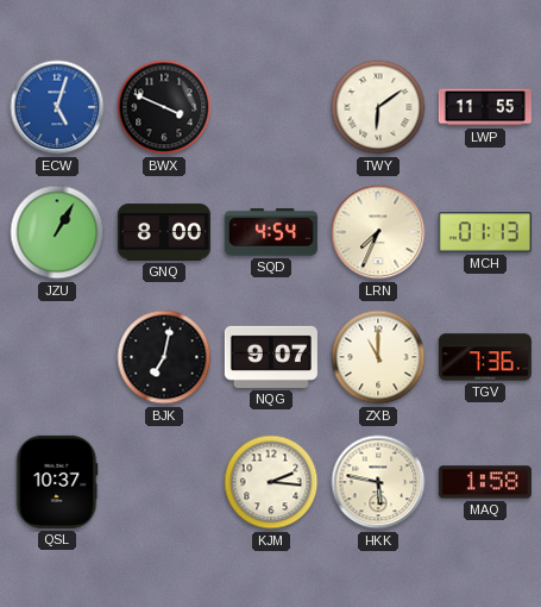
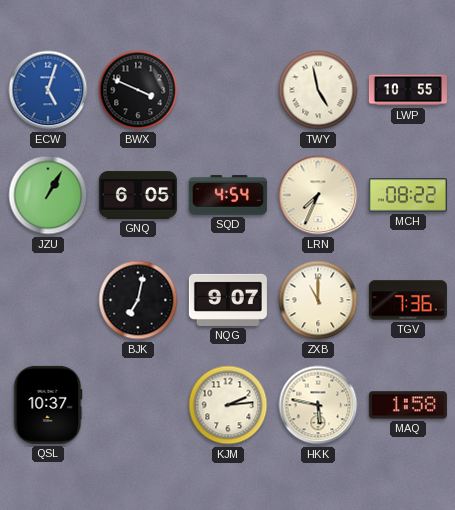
TWY: 6:09 -> 4:58 (318, 90)
LWP: 11:55 -> 10:55 (408, 90)
GNQ: 8:00 -> 6:05 (138, 195)
MCH: 01:13 -> 08:22 (408, 195)
KJM: 2:16 -> 2:14 (228, 405)
